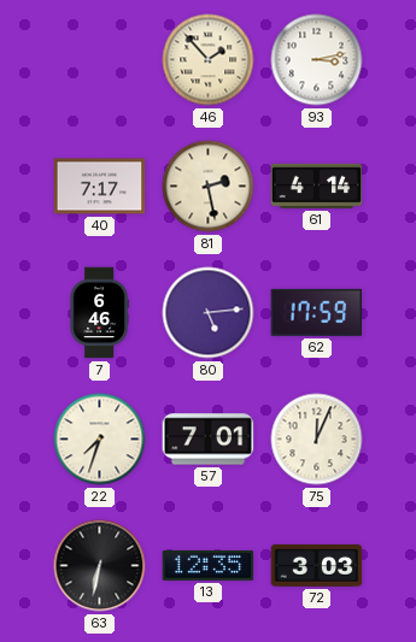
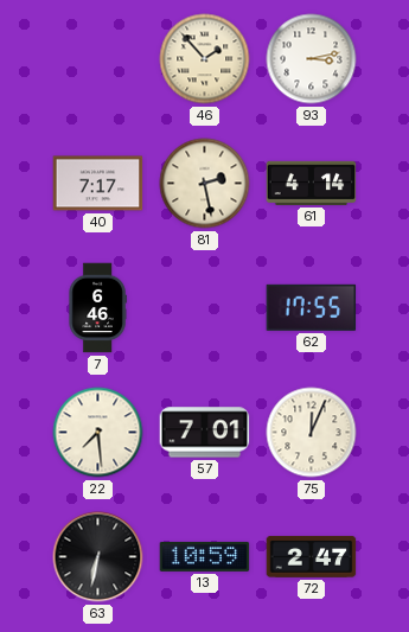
80: 5:14 -> none (209, 313)
62: 17:59 -> 17:55 (312, 307)
22: 7:33 -> 7:29 (98, 433)
13: 12:35 -> 10:59 (205, 556)
72: 3:03 -> 2:47 (312, 557)
